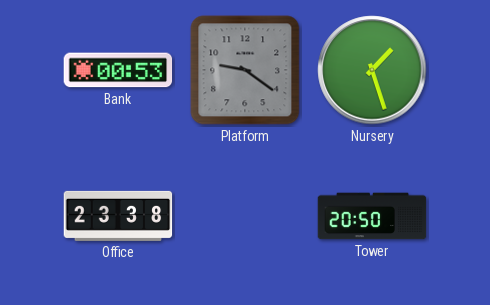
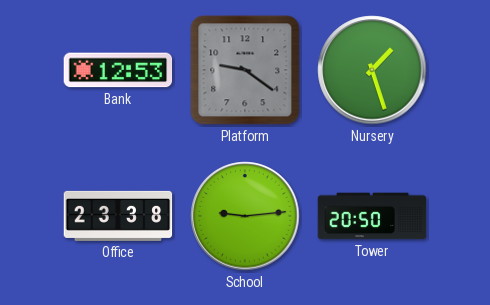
Bank: 00:53 -> 12:53 (118, 70)
School: none -> 9:14 (245, 216)
